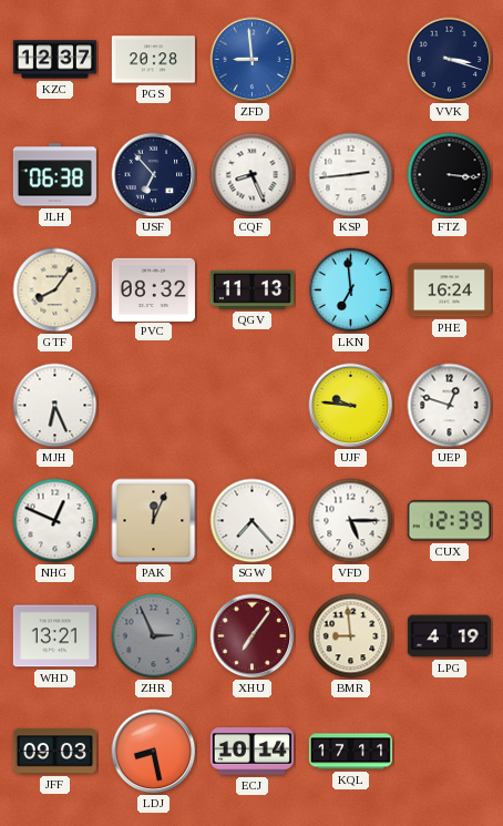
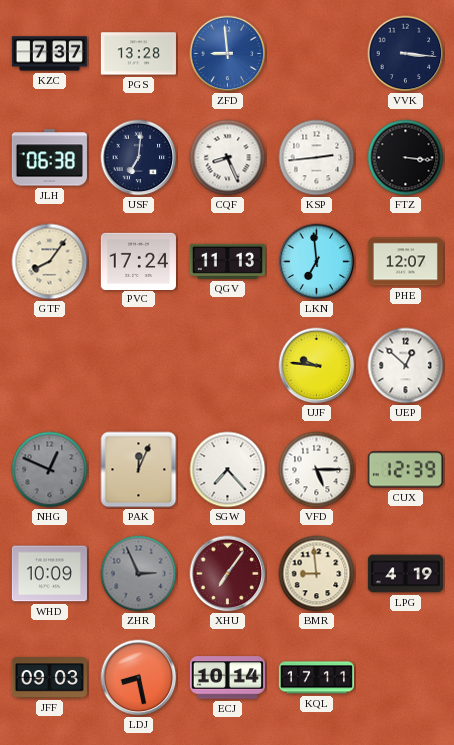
KZC: 12:37 -> 7:37 (49, 54)
PGS: 20:28 -> 13:28 (138, 54)
VVK: 3:18 -> 3:16 (406, 54)
USF: 6:53 -> 7:01 (139, 158)
PVC: 08:32 -> 17:24 (138, 261)
PHE: 16:24 -> 12:07 (405, 262)
MJH: 6:26 -> none (55, 406)
UEP: 12:48 -> 12:52 (406, 366)
NHG dial: white -> grey (50, 470)
WHD: 13:21 -> 10:09 (49, 574)
